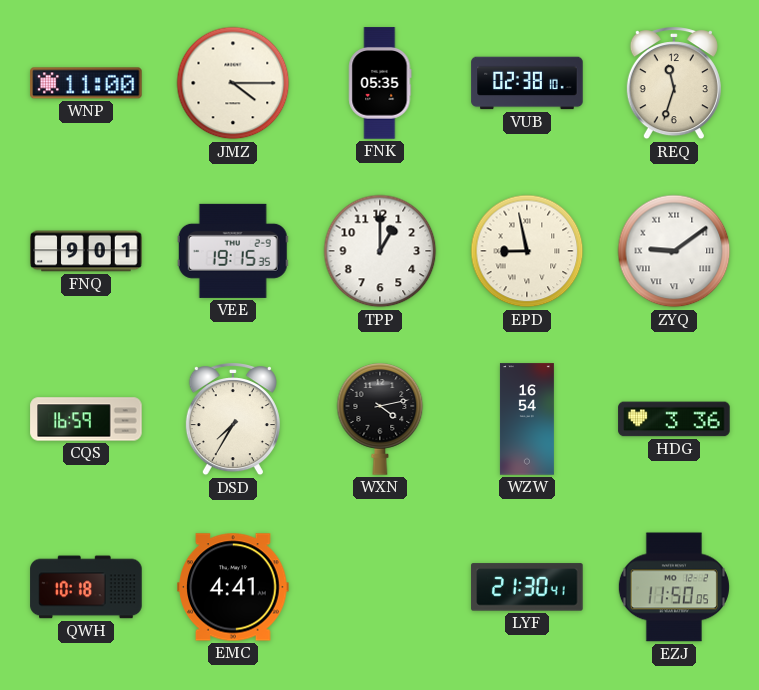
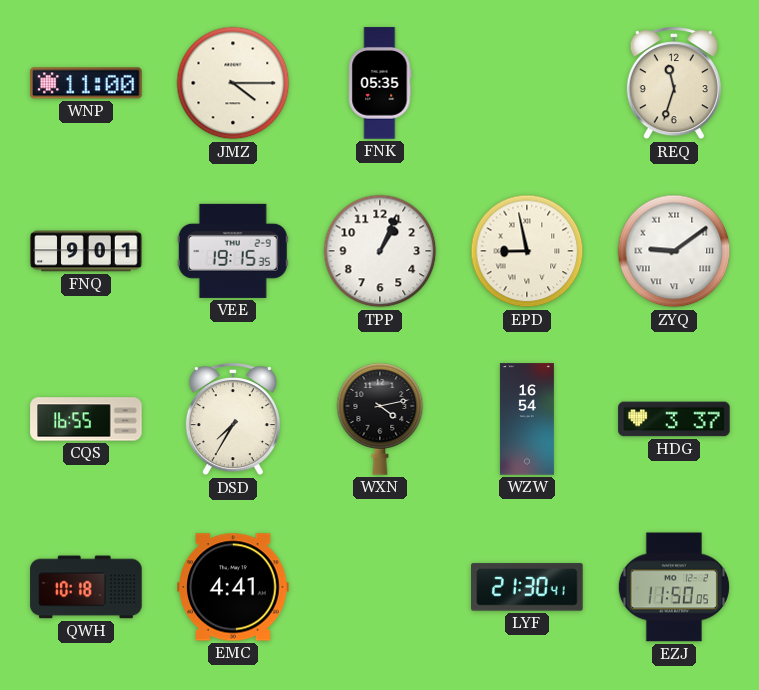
VUB: 02:38 -> none (527, 83)
TPP: 1:00 -> 1:04 (380, 251)
CQS: 16:59 -> 16:55 (86, 419)
HDG: 3:36 -> 3:37 (674, 419)
